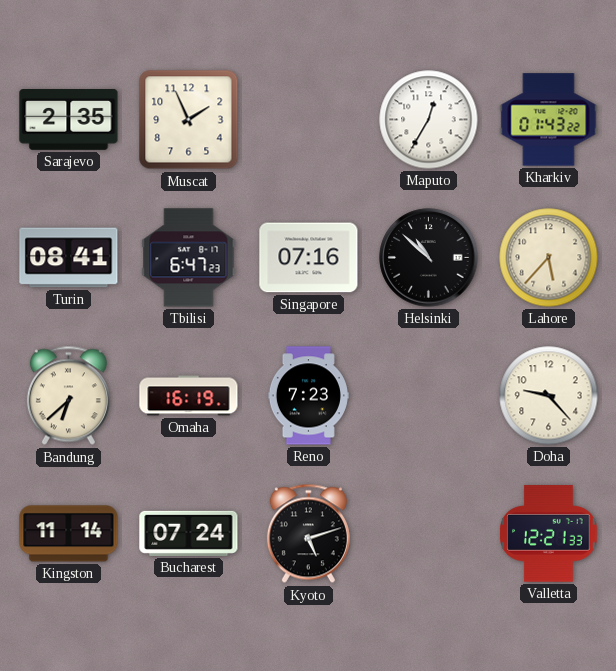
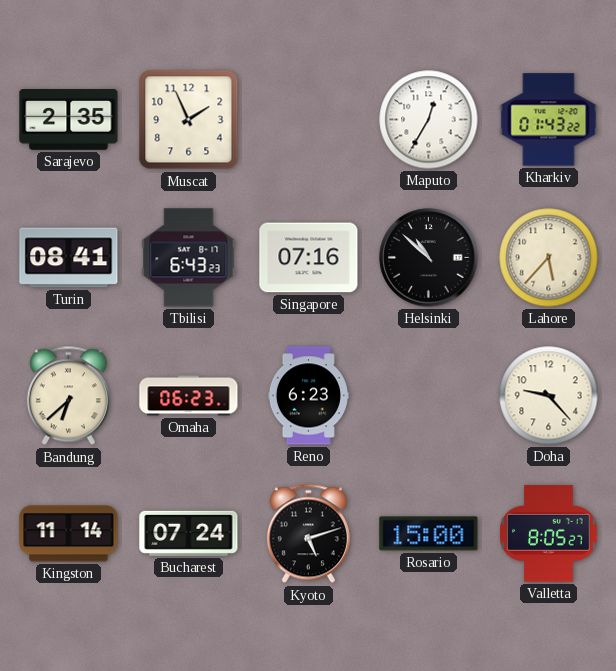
Tbilisi: 6:47 -> 6:43 (189, 258)
Omaha: 16:19 -> 06:23 (189, 396)
Reno: 7:23 -> 6:23 (308, 396)
Rosario: none -> 15:00 (429, 534)
Valletta: 12:21 -> 8:05 (549, 534)
